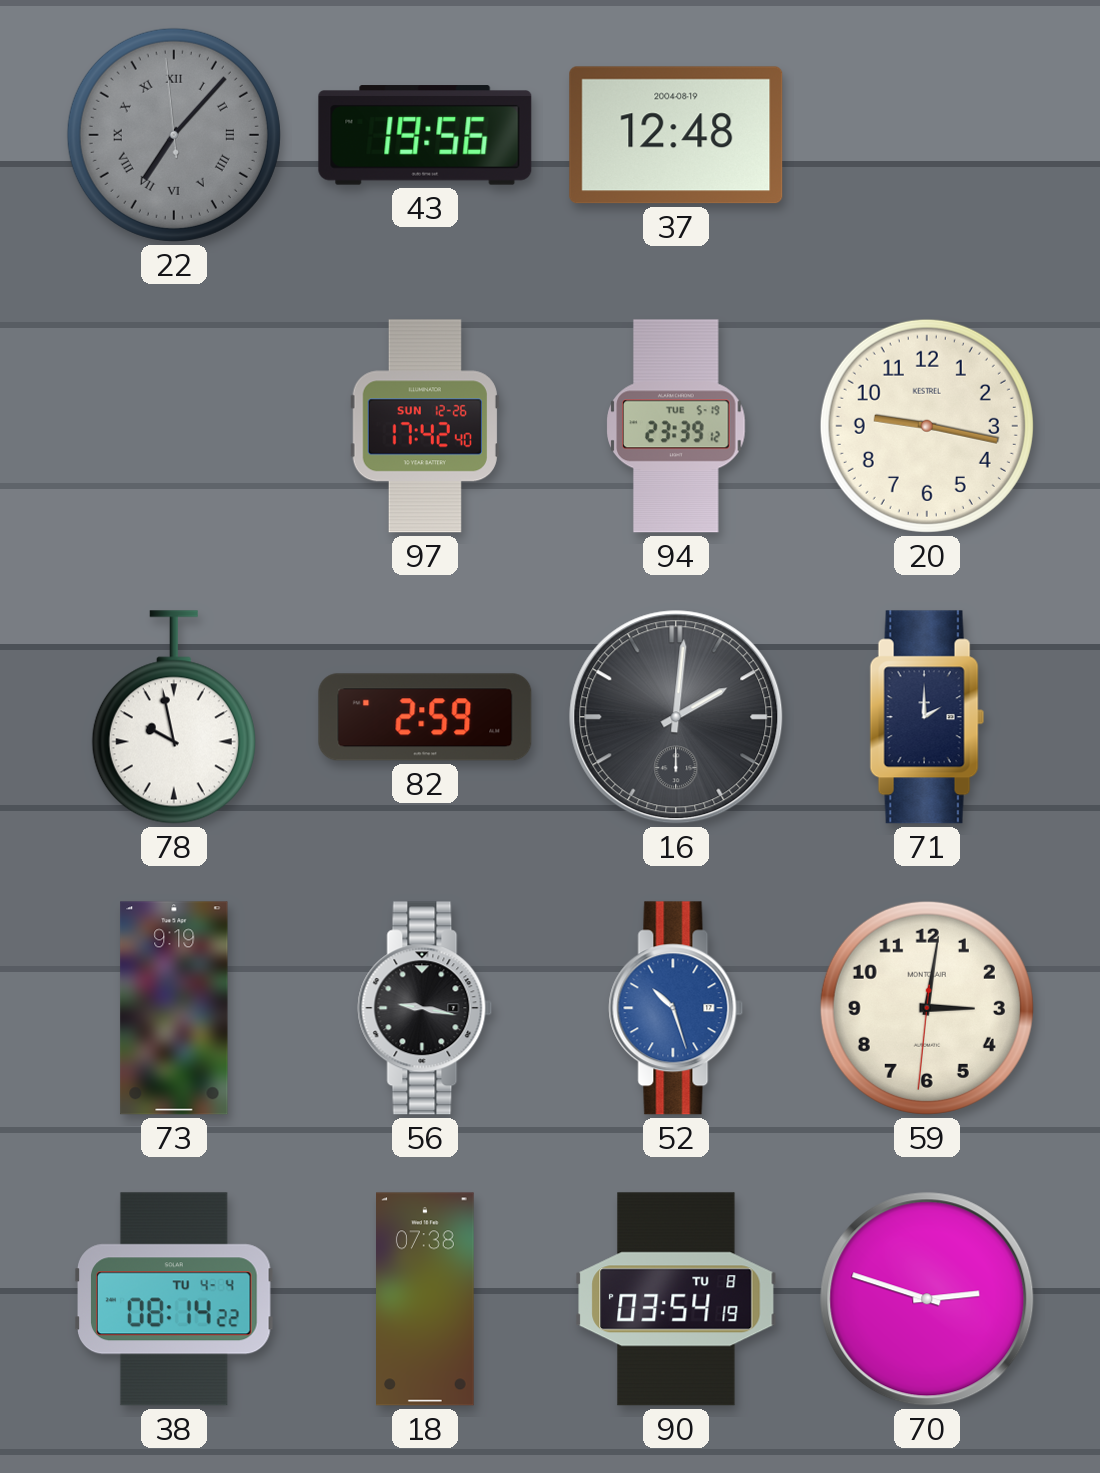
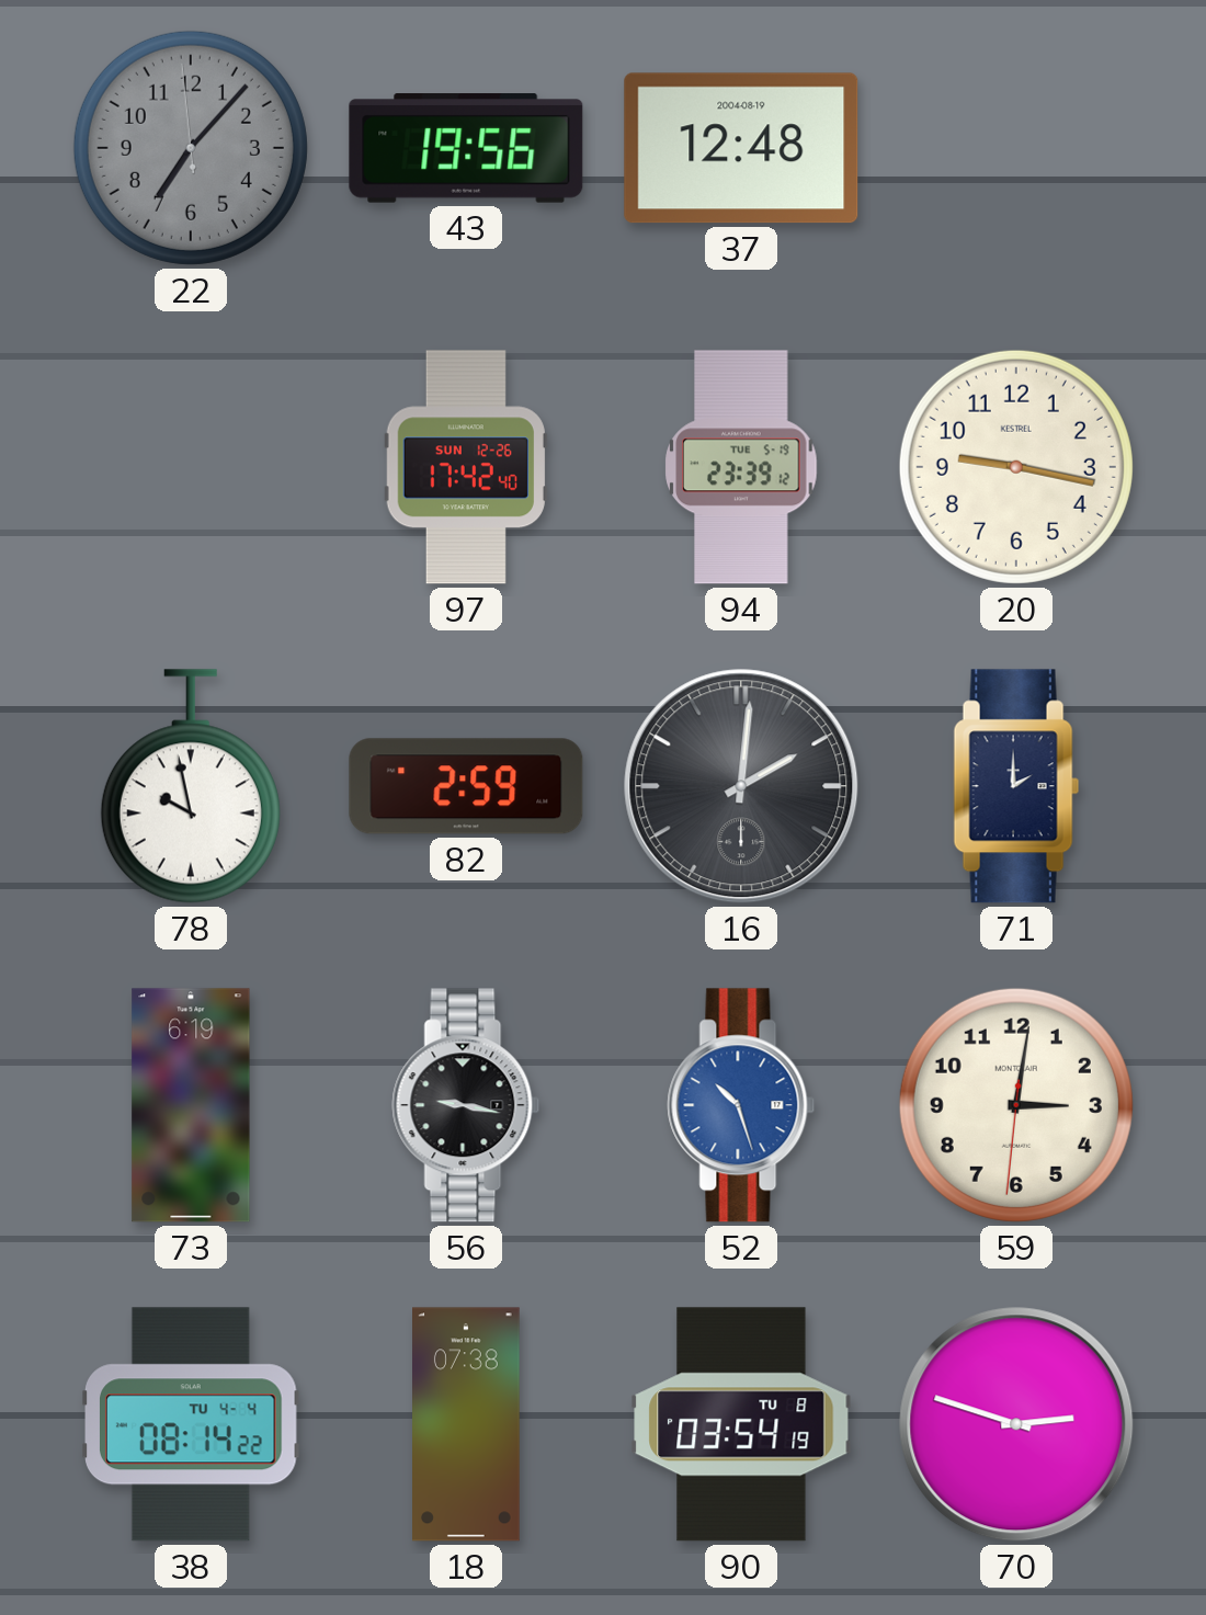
22 numerals: Roman -> Arabic (191, 148)
73: 9:19 -> 6:19 (191, 1105)
